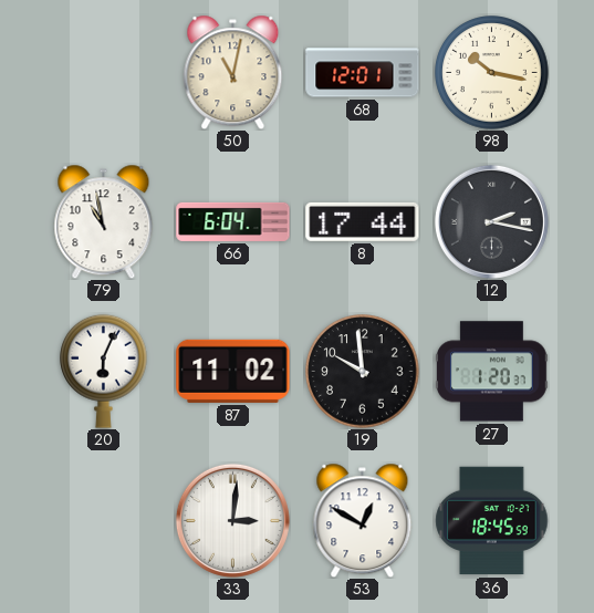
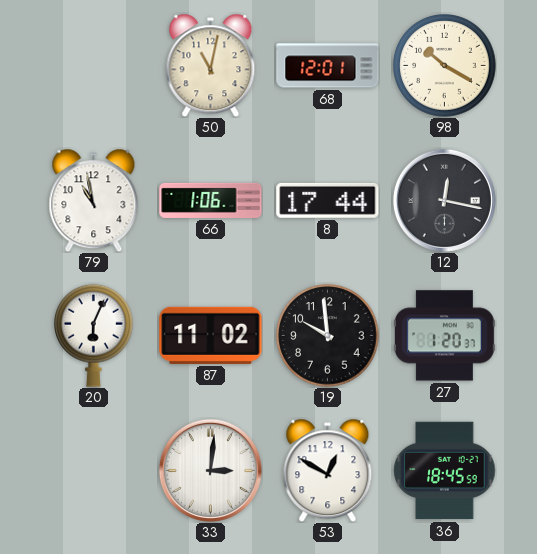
98: 10:17 -> 10:20 (445, 66)
66: 6:04 -> 1:06 (211, 200)
12: 2:17 -> 12:17 (444, 200)
